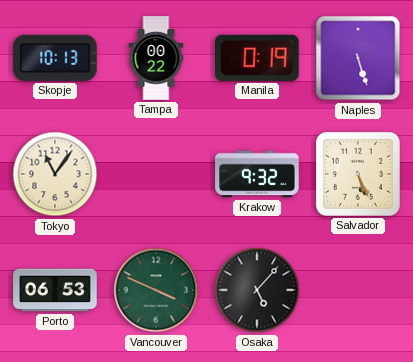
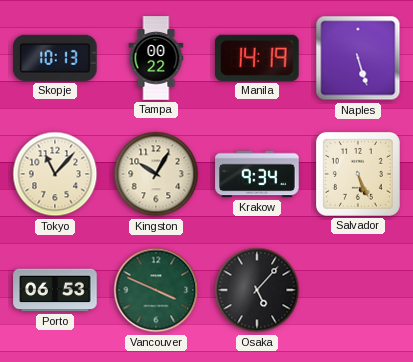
Manila: 0:19 -> 14:19 (258, 58)
Tokyo: 11:06 -> 11:07 (55, 174)
Kingston: none -> 10:05 (156, 174)
Krakow: 9:32 -> 9:34 (257, 174)
